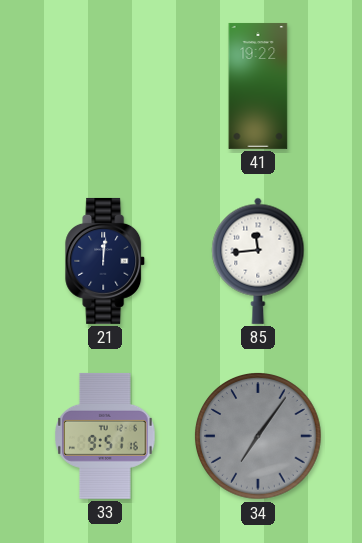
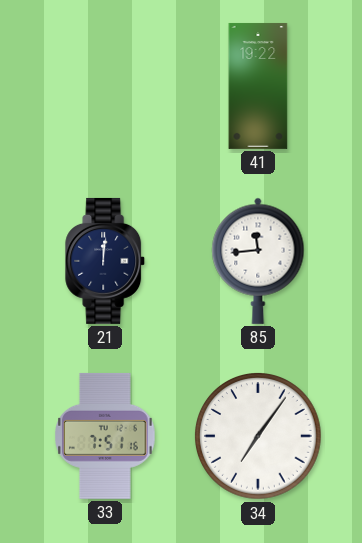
33: 9:51 -> 7:51 (105, 436)
34 dial: grey -> white (258, 436)
